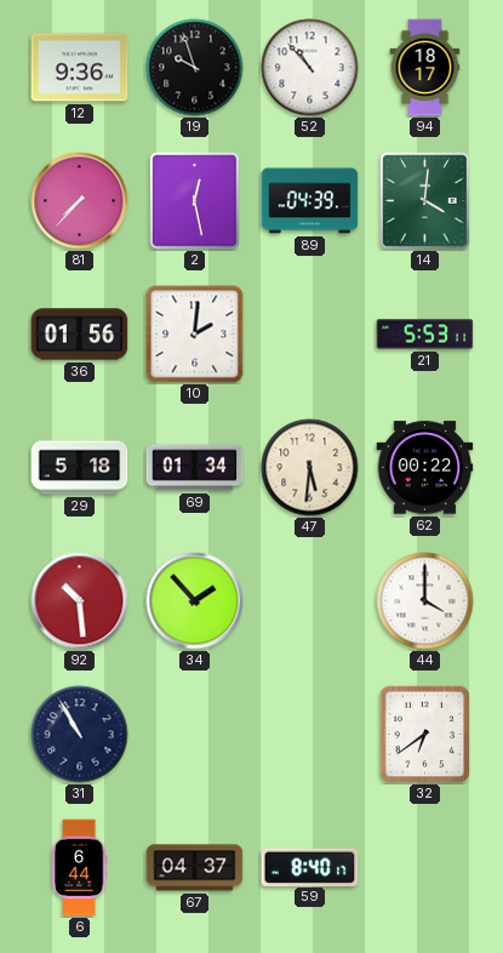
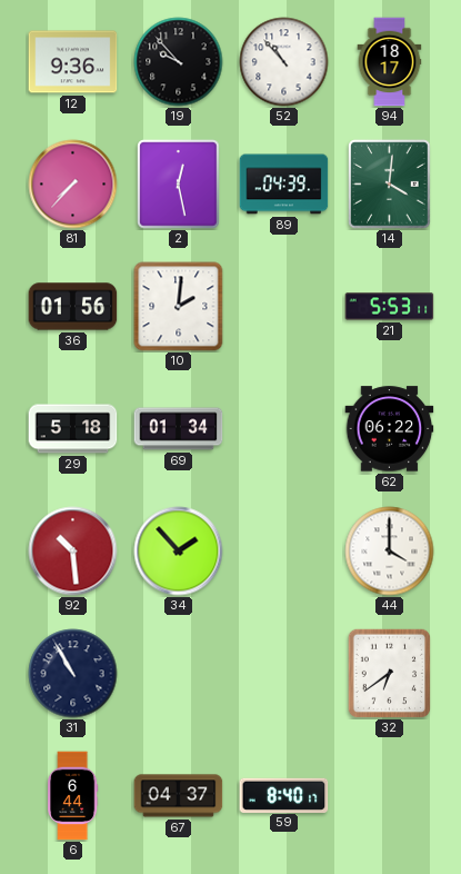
19: 9:57 -> 9:53 (179, 62)
47: 5:31 -> none (310, 468)
62: 00:22 -> 06:22 (390, 429)
